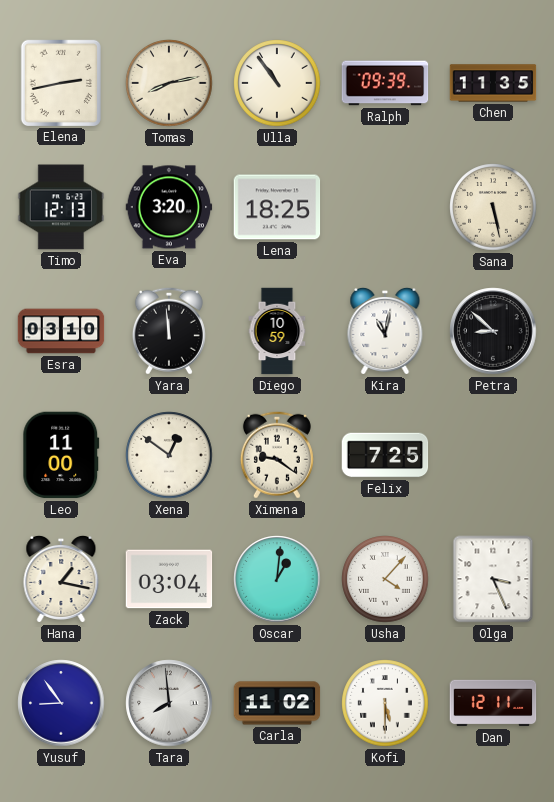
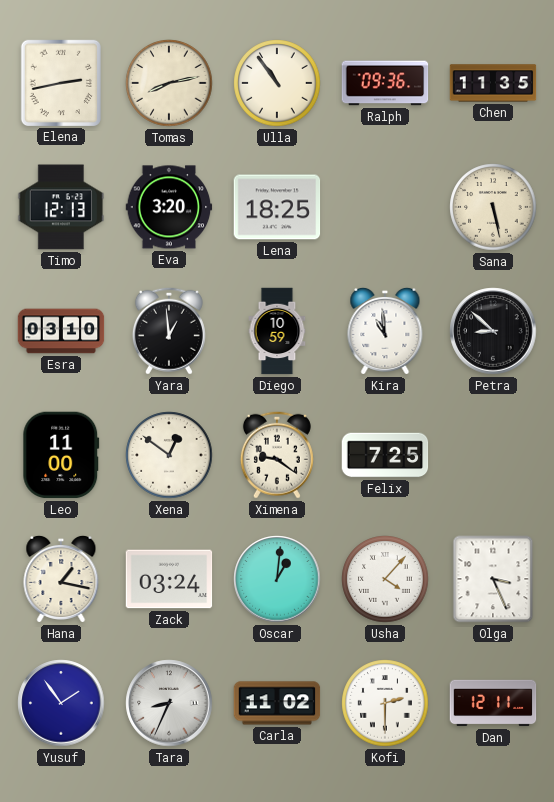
Ralph: 09:39 -> 09:36 (385, 83)
Yara: 11:59 -> 12:59 (169, 331)
Kira: 11:02 -> 10:59 (385, 331)
Zack: 03:04 -> 03:24 (169, 579)
Yusuf: 8:54 -> 1:54 (61, 703)
Tara: 7:59 -> 8:34 (169, 703)
Kofi: 5:30 -> 2:30 (385, 703)
